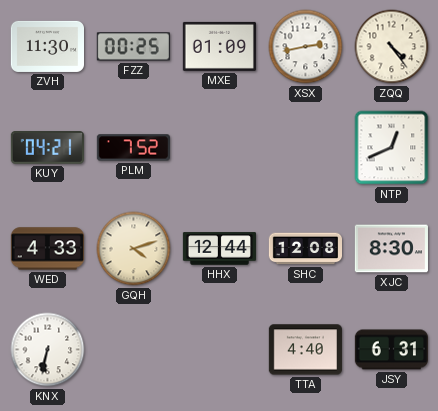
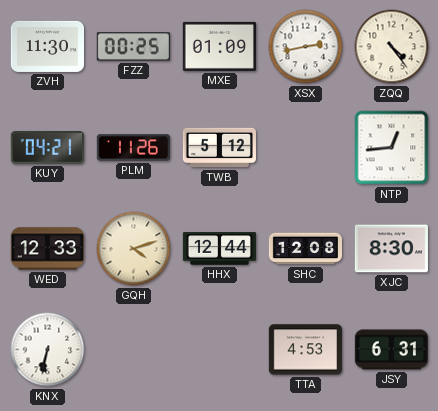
PLM: 7:52 -> 11:26 (133, 148)
TWB: none -> 5:12 (219, 148)
NTP: 12:41 -> 12:44 (392, 148)
WED: 4:33 -> 12:33 (47, 249)
TTA: 4:40 -> 4:53 (305, 350)
